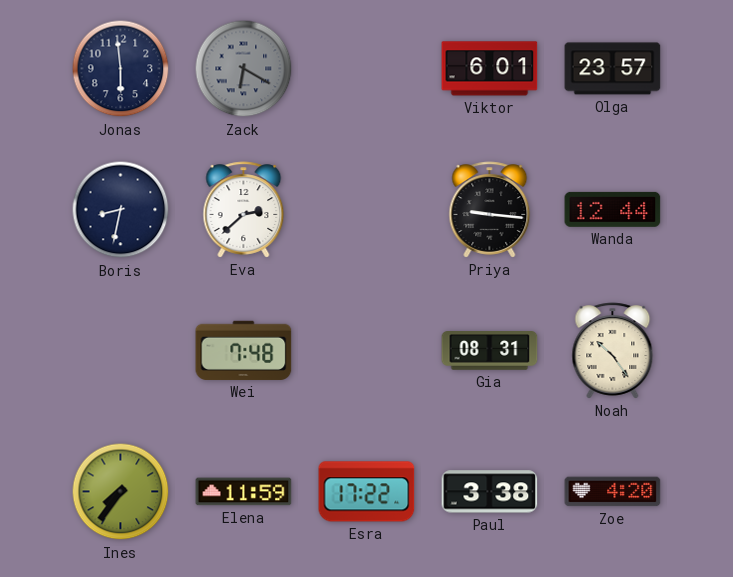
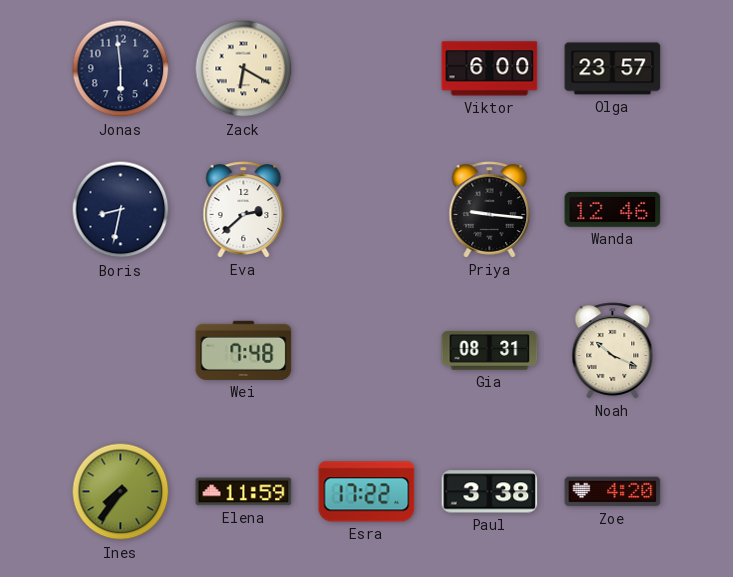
Zack dial: grey -> cream (244, 69)
Viktor: 6:01 -> 6:00 (490, 69)
Wanda: 12:44 -> 12:46 (613, 209)
Noah: 10:24 -> 10:19 (613, 351)
